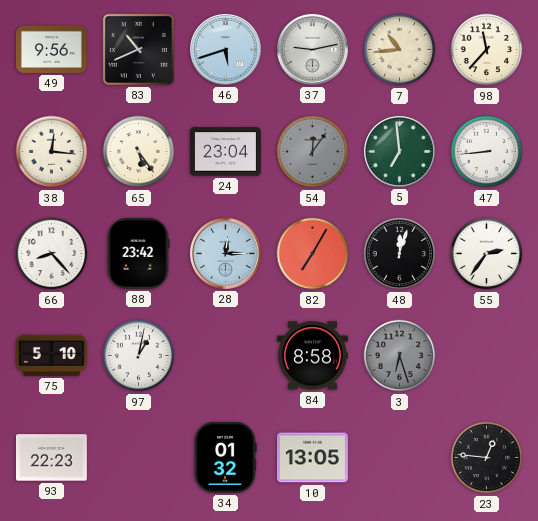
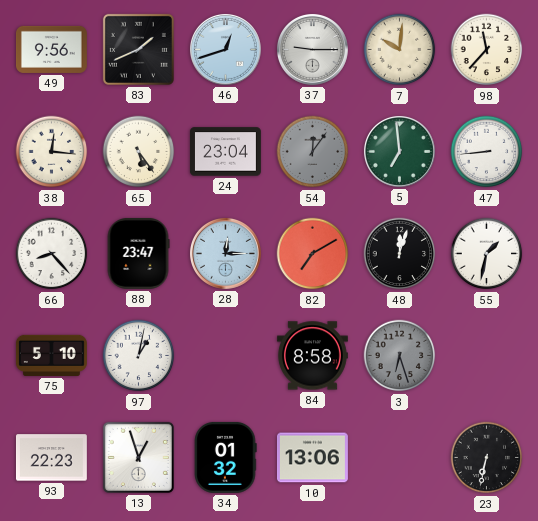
83: 10:41 -> 1:41 (138, 49)
46: 5:42 -> 12:42 (225, 49)
37: 9:13 -> 9:15 (312, 49)
7: 10:44 -> 10:01 (400, 50)
88: 23:42 -> 23:47 (138, 253)
82: 7:05 -> 7:10 (313, 254)
55: 2:36 -> 1:32 (487, 254)
13: none -> 12:57 (138, 457)
10: 13:05 -> 13:06 (312, 458)
23: 12:46 -> 6:32 (487, 458)
